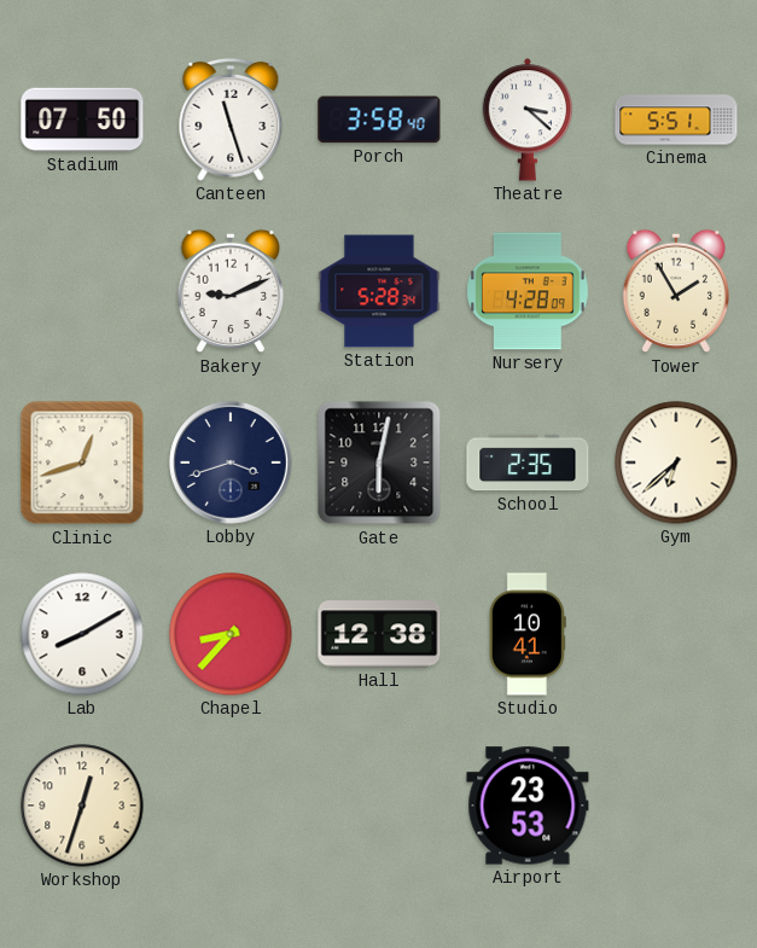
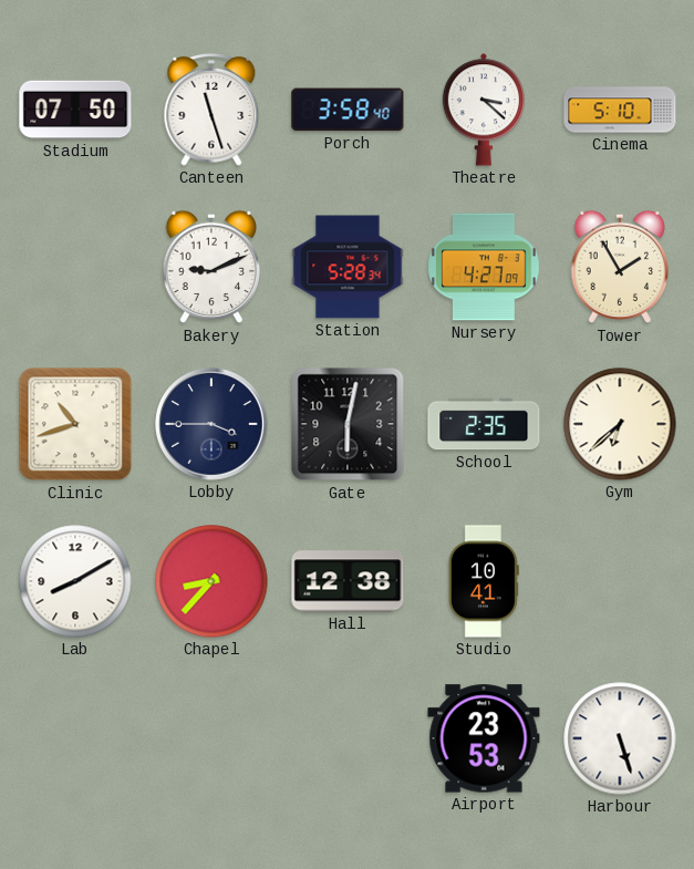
Cinema: 5:51 -> 5:10 (620, 110)
Nursery: 4:28 -> 4:27 (485, 267)
Clinic: 12:42 -> 10:42 (75, 424)
Lobby: 3:42 -> 3:45 (211, 424)
Workshop: 12:33 -> none (82, 805)
Harbour: none -> 5:27 (620, 738)
